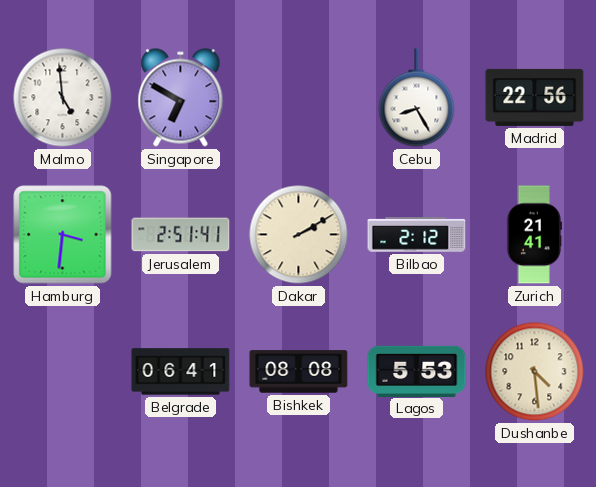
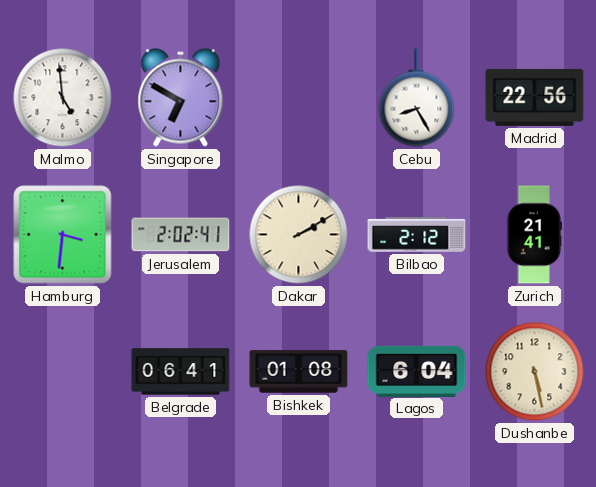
Jerusalem: 2:51 -> 2:02 (181, 235)
Bishkek: 08:08 -> 01:08 (299, 372)
Lagos: 5:53 -> 6:04 (417, 371)
Dushanbe: 4:29 -> 5:28 (535, 372)
